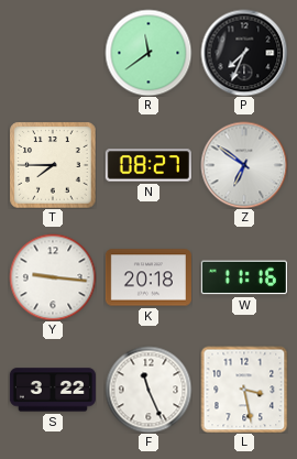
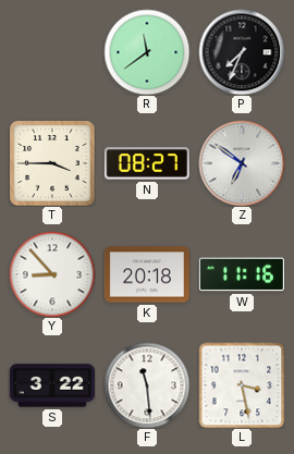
T: 7:45 -> 3:45 (52, 163)
Y: 9:16 -> 8:53 (52, 274)
F: 11:26 -> 11:29 (147, 385)
